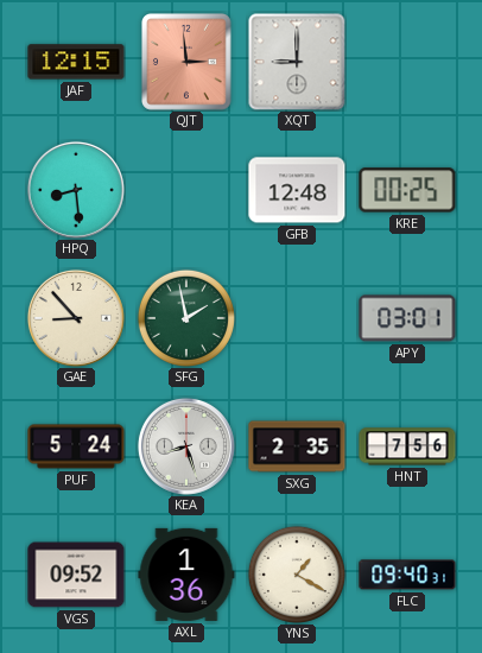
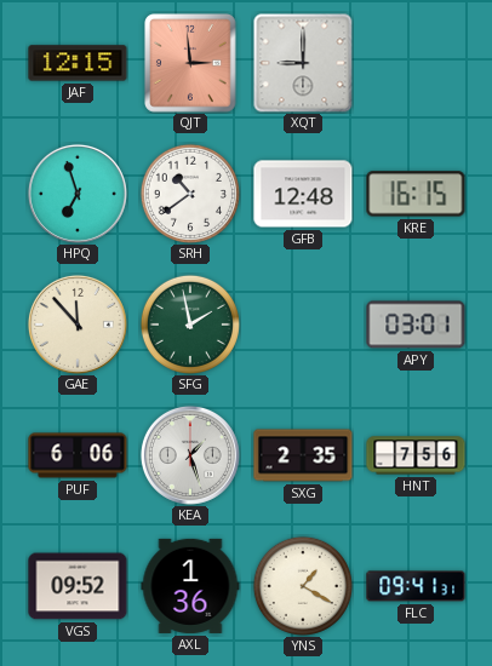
HPQ: 8:29 -> 6:57 (78, 194)
SRH: none -> 10:39 (190, 194)
KRE: 00:25 -> 16:15 (416, 194)
GAE: 8:53 -> 11:53 (78, 325)
PUF: 5:24 -> 6:06 (78, 455)
KEA: 8:27 -> 1:27 (190, 455)
FLC: 09:40 -> 09:41 (416, 586)
